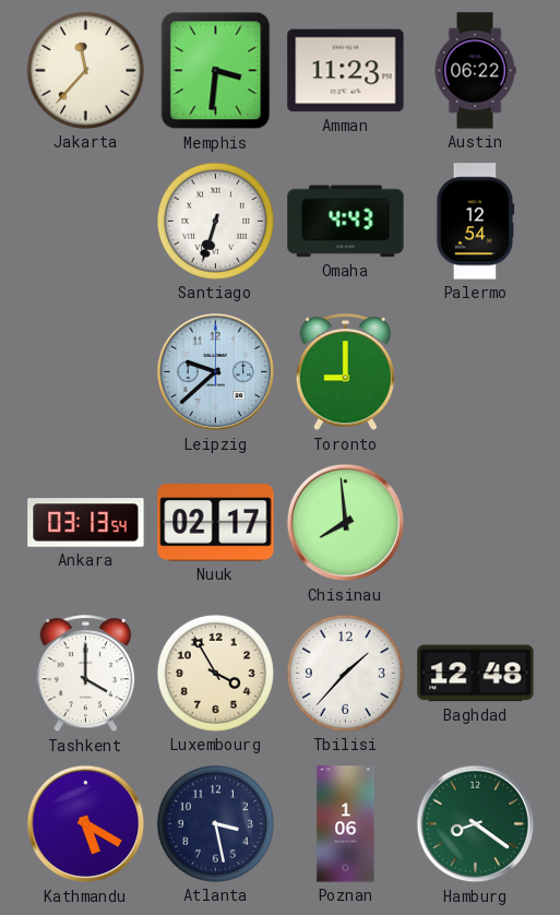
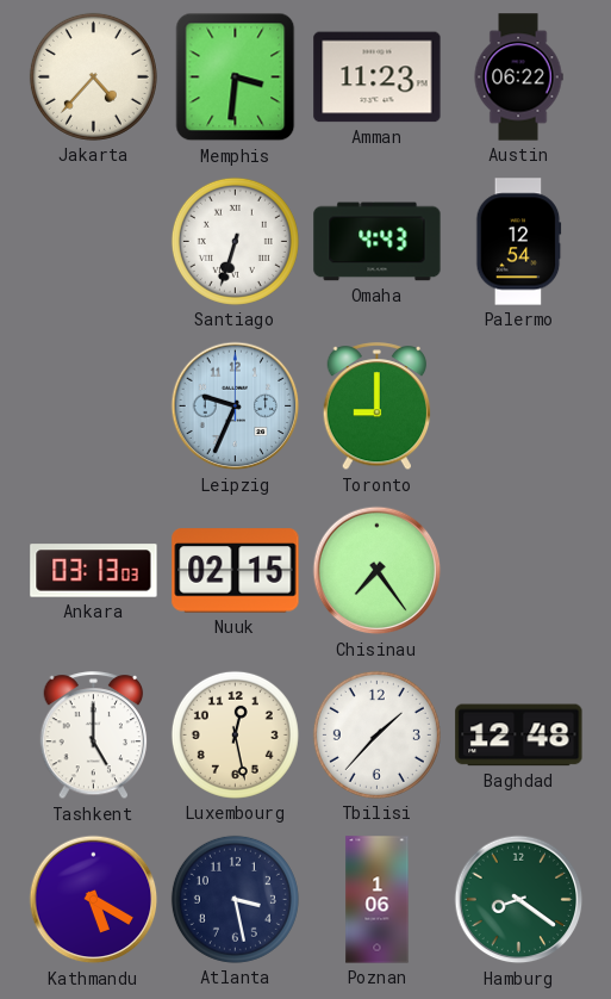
Jakarta: 11:37 -> 4:37 (93, 76)
Leipzig: 9:38 -> 9:34 (236, 407)
Ankara: 03:13:54 -> 03:13:03 (94, 571)
Nuuk: 02:17 -> 02:15 (236, 571)
Chisinau: 7:59 -> 7:24 (378, 571)
Tashkent: 4:00 -> 5:00 (94, 736)
Luxembourg: 3:55 -> 12:28 (235, 734)
